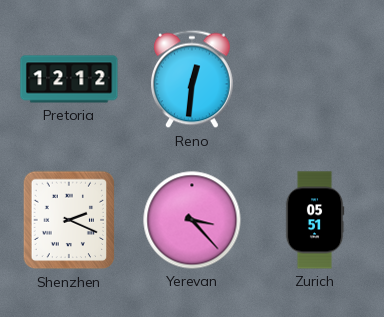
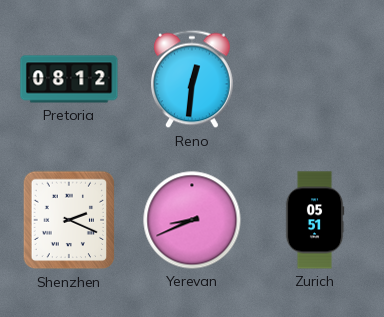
Pretoria: 12:12 -> 08:12 (69, 79)
Yerevan: 3:23 -> 8:41 (192, 220)
